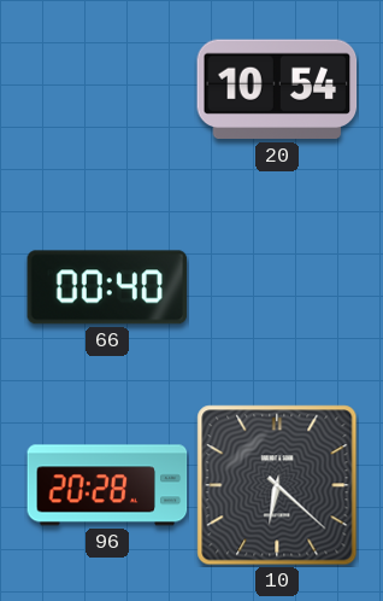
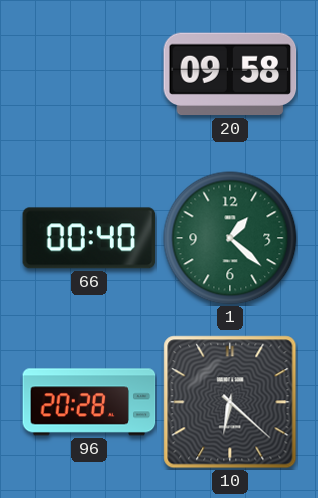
20: 10:54 -> 09:58 (230, 74)
1: none -> 1:22 (230, 238)
